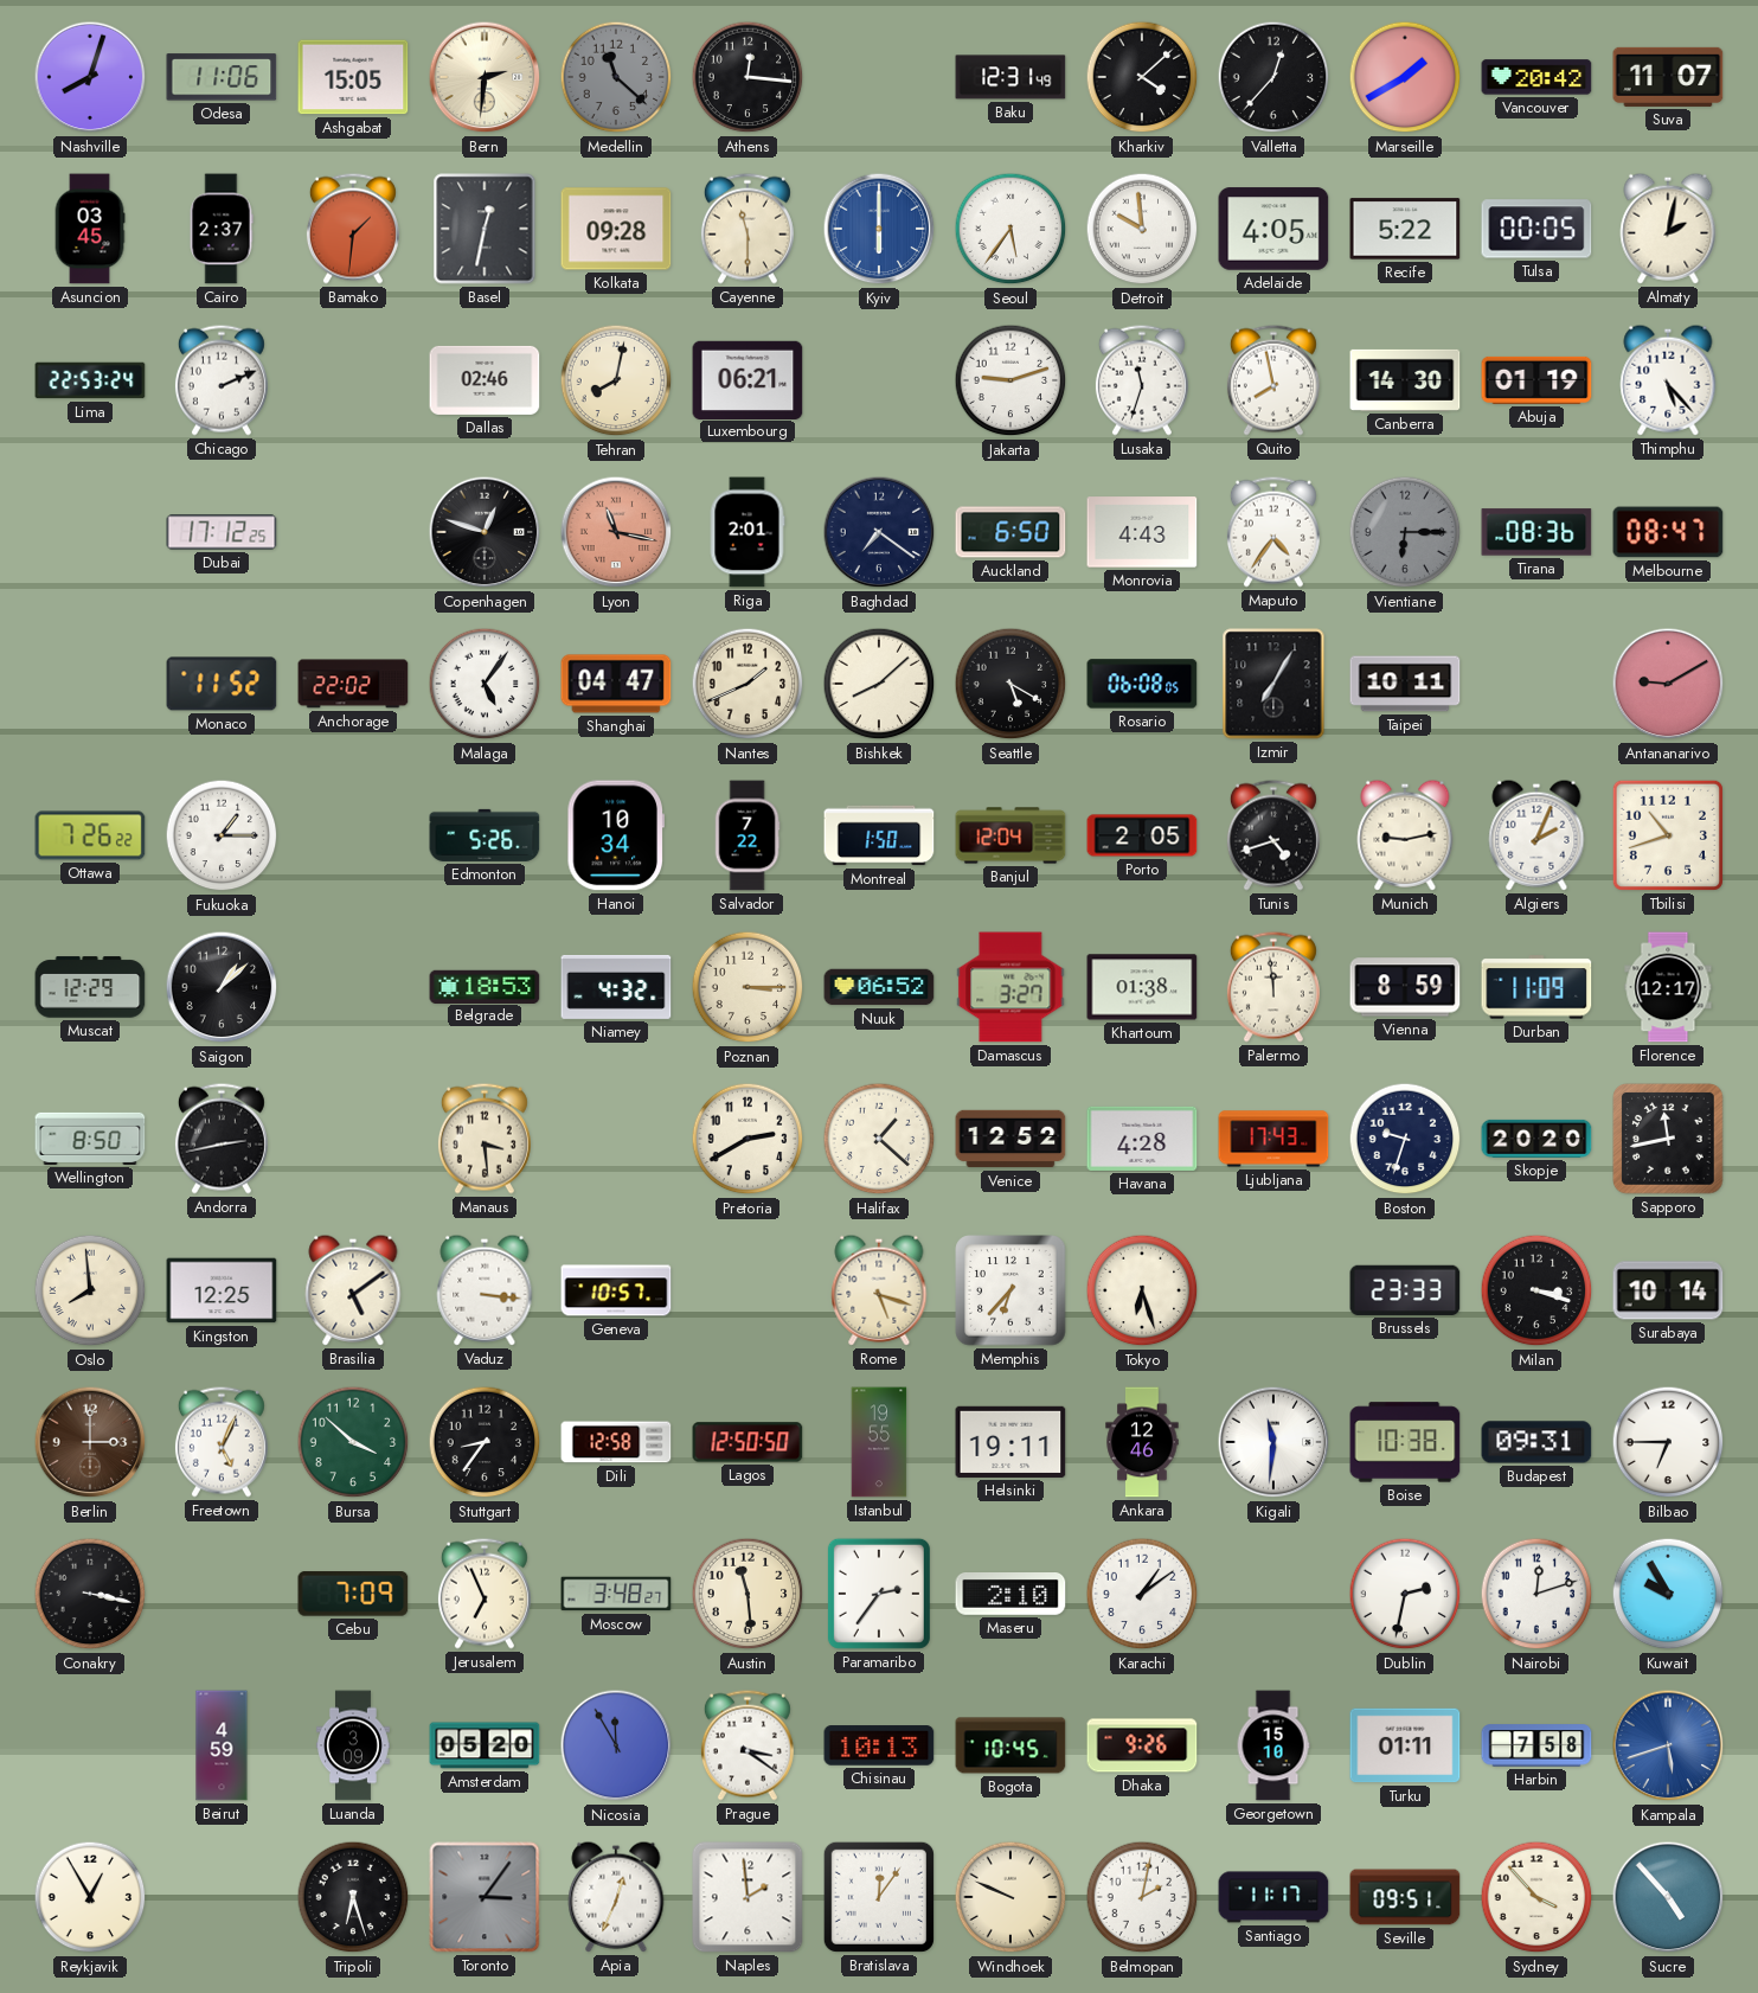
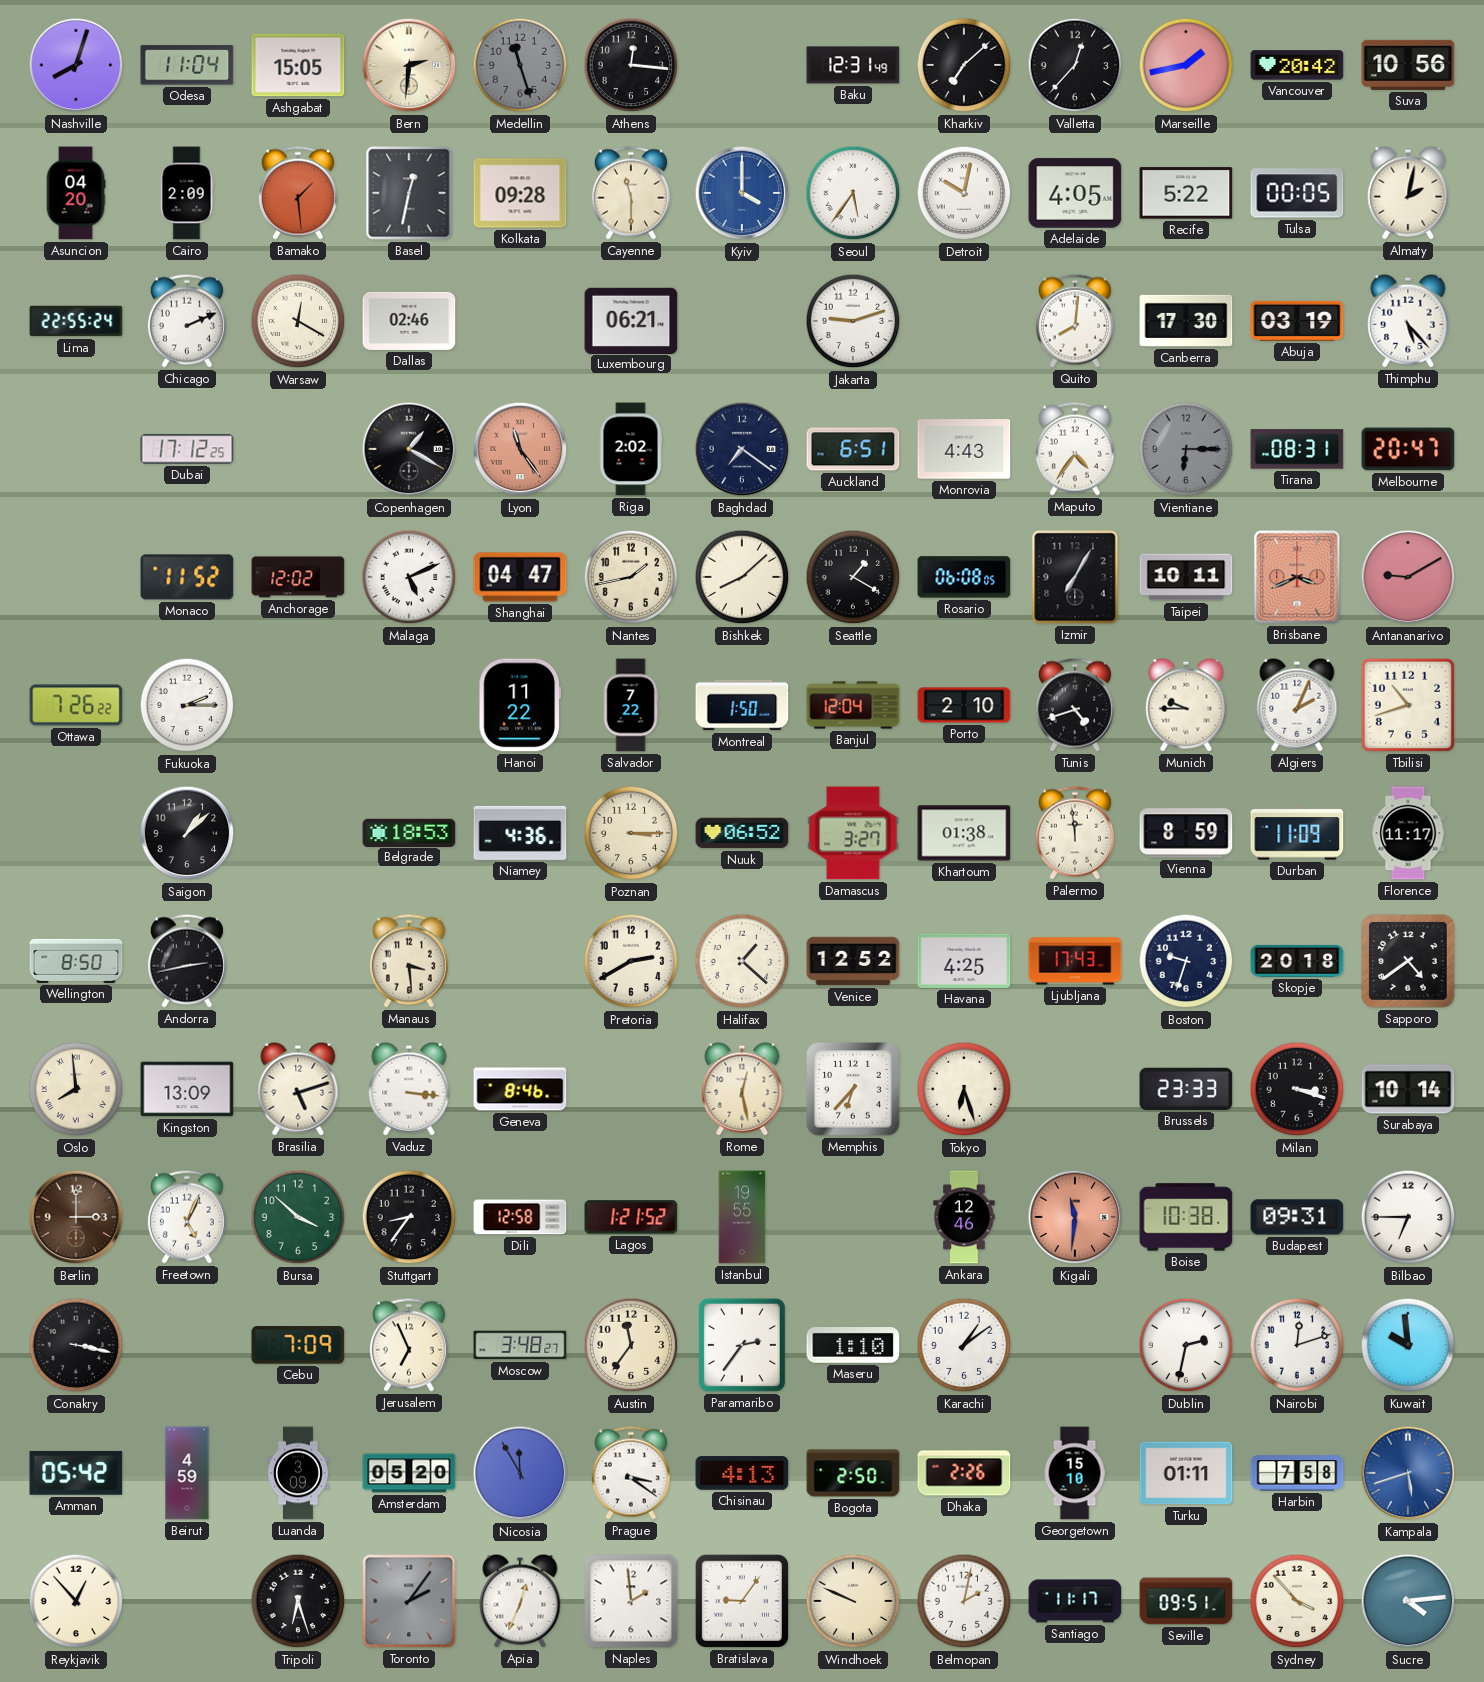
Odesa: 11:06 -> 11:04 (187, 65)
Medellin: 11:22 -> 11:27 (520, 65)
Kharkiv: 4:08 -> 7:08 (964, 65)
Marseille: 1:40 -> 1:43 (1186, 65)
Suva: 11:07 -> 10:56 (1408, 65)
Asuncion: 03:45 -> 04:20 (76, 193)
Cairo: 2:37 -> 2:09 (187, 193)
Bamako: 1:31 -> 1:29 (298, 193)
Kyiv: 6:00 -> 4:00 (742, 193)
Detroit: 9:59 -> 10:02 (964, 193)
Lima: 22:53 -> 22:55 (76, 321)
Warsaw: none -> 12:20 (298, 321)
Tehran: 8:02 -> none (616, 380)
Lusaka: 11:33 -> none (1142, 380)
Quito: 7:58 -> 8:01 (1075, 321)
Canberra: 14:30 -> 17:30 (1186, 321)
Abuja: 01:19 -> 03:19 (1297, 321)
Copenhagen: 12:48 -> 1:20 (409, 449)
Lyon: 11:17 -> 11:24 (520, 449)
Riga: 2:01 -> 2:02 (631, 449)
Auckland: 6:50 -> 6:51 (853, 449)
Tirana: 08:36 -> 08:31 (1297, 449)
Melbourne: 08:47 -> 20:47 (1408, 449)
Anchorage: 22:02 -> 12:02 (298, 577)
Malaga: 5:06 -> 5:11 (409, 577)
Nantes: 1:41 -> 1:43 (631, 577)
Seattle: 5:20 -> 1:20 (853, 577)
Brisbane: none -> 3:41 (1297, 577)
Fukuoka: 1:15 -> 2:15 (187, 705)
Edmonton: 5:26 -> none (485, 835)
Hanoi: 10:34 -> 11:22 (520, 705)
Porto: 2:05 -> 2:10 (964, 705)
Munich: 9:13 -> 9:45 (1186, 705)
Muscat: 12:29 -> none (90, 987)
Niamey: 4:32 -> 4:36 (520, 833)
Florence: 12:17 -> 11:17 (1408, 833)
Havana: 4:28 -> 4:25 (964, 961)
Skopje: 20:20 -> 20:18 (1297, 961)
Sapporo: 11:43 -> 4:39 (1408, 961)
Kingston: 12:25 -> 13:09 (187, 1089)
Brasilia: 5:09 -> 5:12 (298, 1089)
Geneva: 10:57 -> 8:46 (520, 1089)
Rome: 5:18 -> 12:28 (742, 1089)
Lagos: 12:50 -> 1:21 (631, 1217)
Helsinki: 19:11 -> none (1010, 1442)
Kigali dial: white -> salmon (1075, 1217)
Austin: 11:29 -> 11:36 (631, 1345)
Maseru: 2:10 -> 1:10 (853, 1345)
Kuwait: 9:55 -> 9:59 (1408, 1345)
Amman: none -> 05:42 (76, 1473)
Chisinau: 10:13 -> 4:13 (742, 1473)
Bogota: 10:45 -> 2:50 (853, 1473)
Dhaka: 9:26 -> 2:26 (964, 1473)
Reykjavik: 12:55 -> 12:53 (76, 1601)
Toronto: 3:06 -> 2:06 (409, 1601)
Bratislava: 12:06 -> 9:06 (742, 1601)
Sucre: 4:53 -> 4:14 (1408, 1601)
